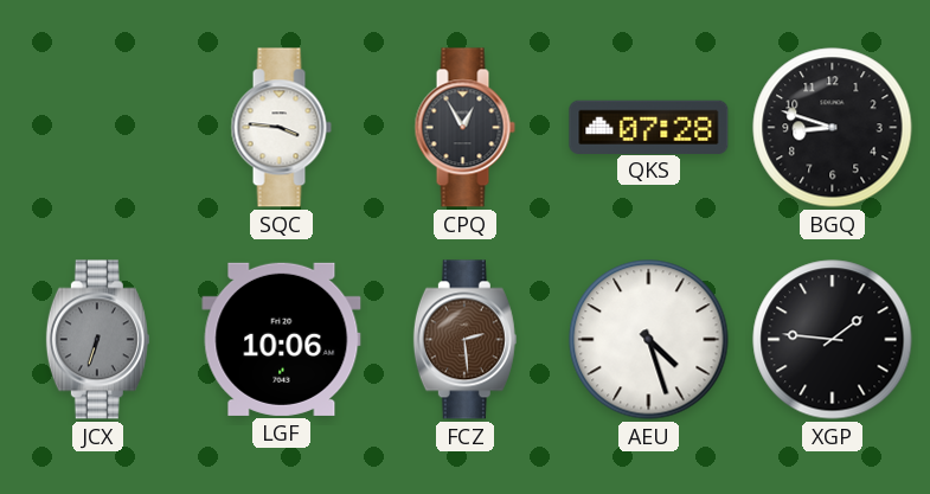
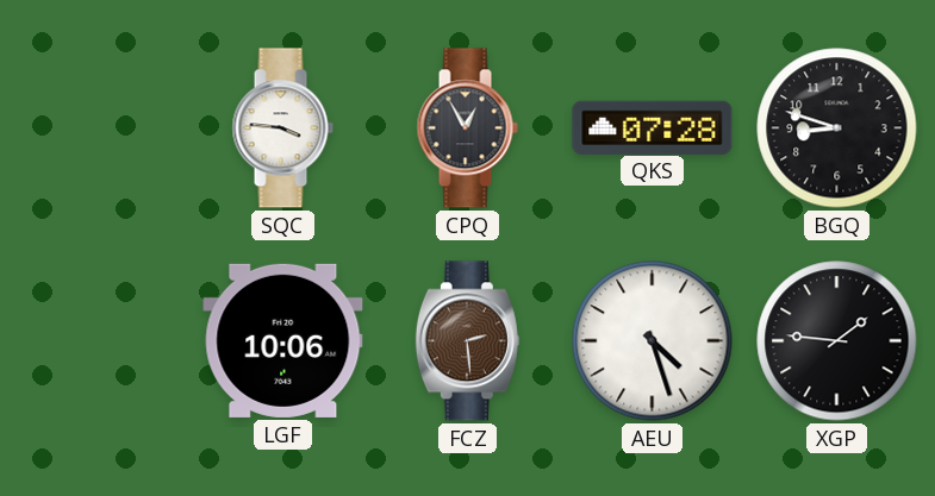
JCX: 6:33 -> none (97, 340)
